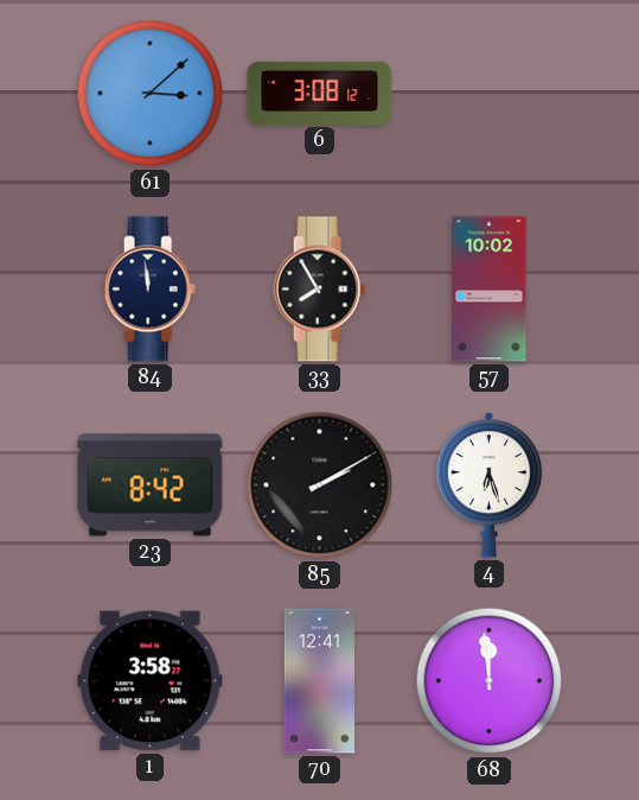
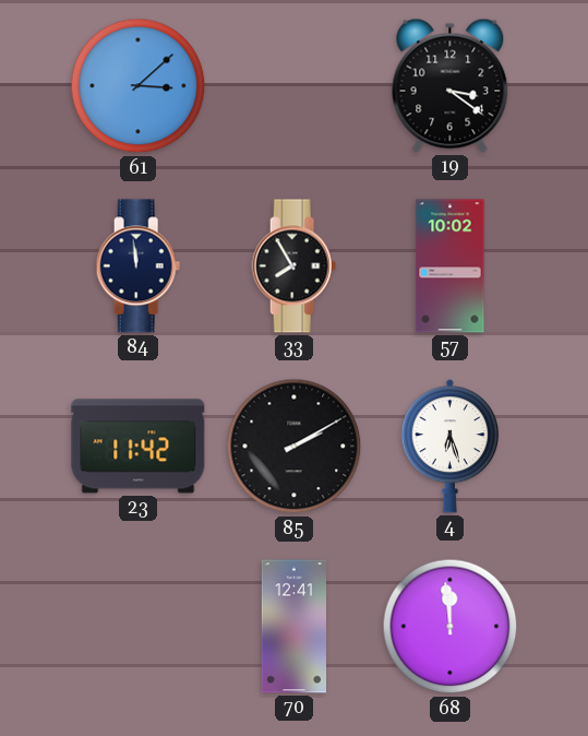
6: 3:08 -> none (320, 93)
19: none -> 3:21 (451, 85)
23: 8:42 -> 11:42 (139, 447)
1: 3:58 -> none (151, 681)
